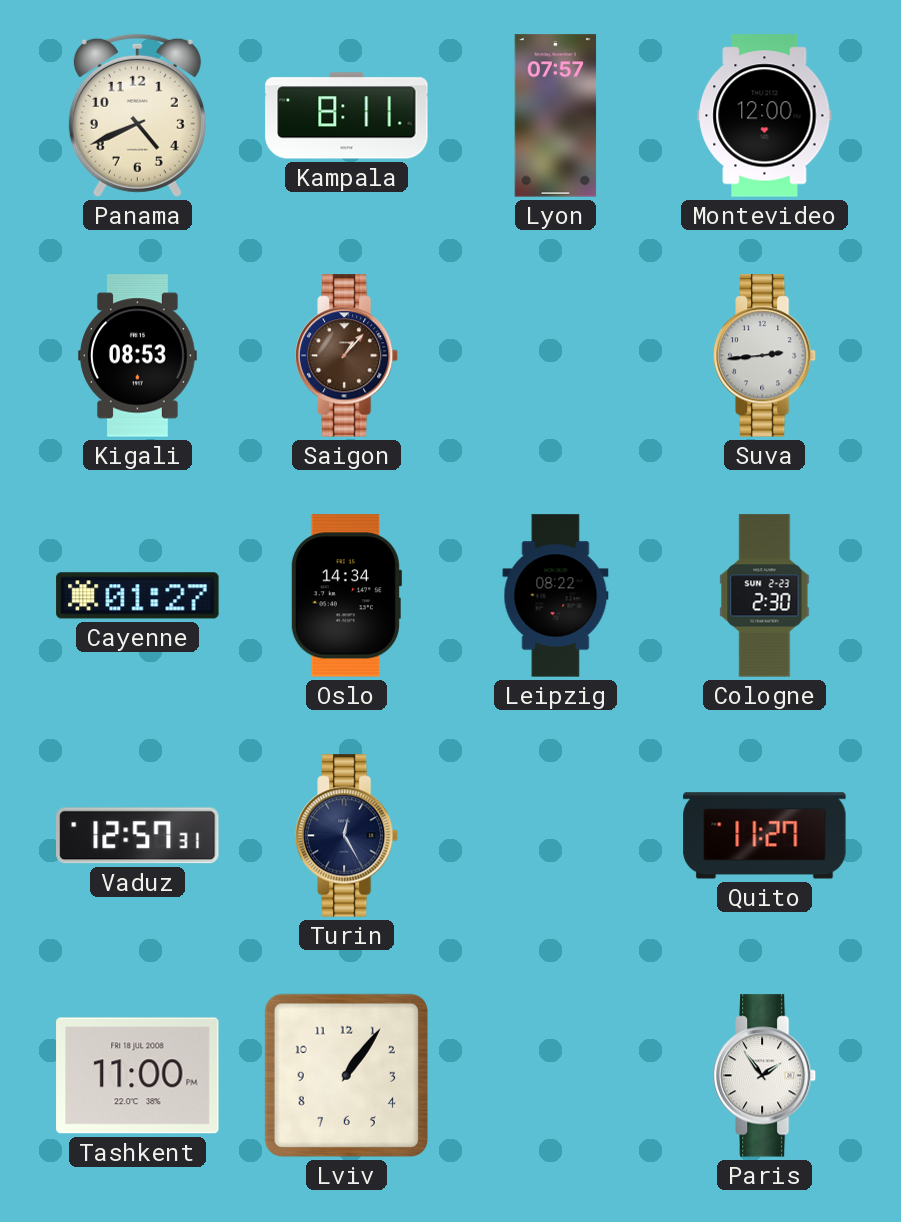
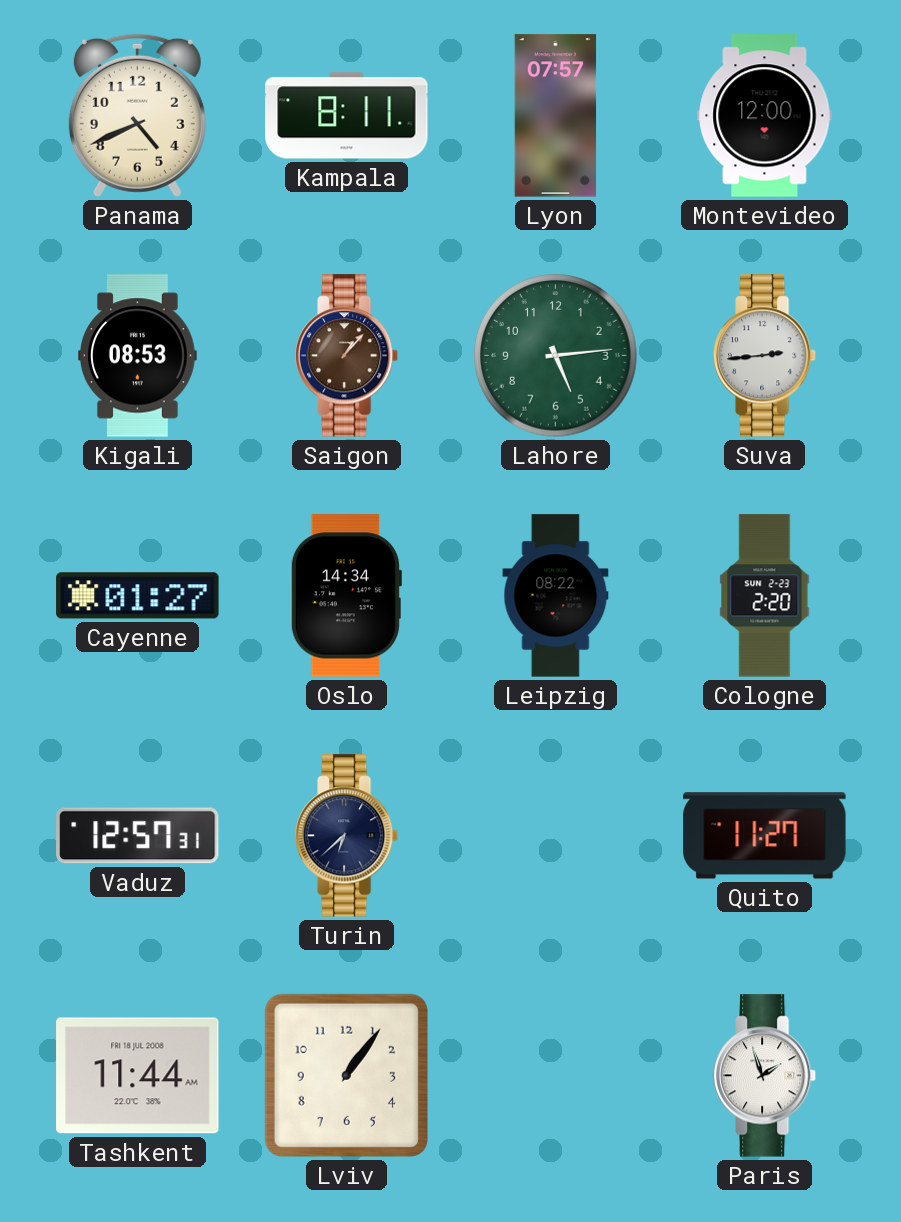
Lahore: none -> 5:14 (556, 356)
Cologne: 2:30 -> 2:20 (765, 596)
Turin: 12:25 -> 6:38 (347, 836)
Tashkent: 11:00 -> 11:44 (138, 1076)
Paris: 1:54 -> 1:57 (765, 1076)
